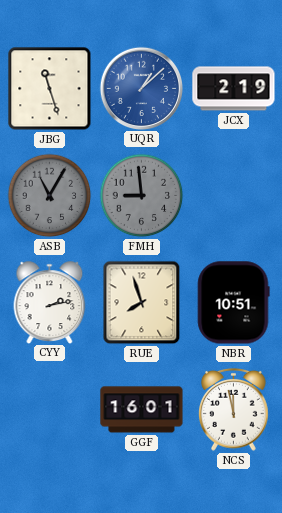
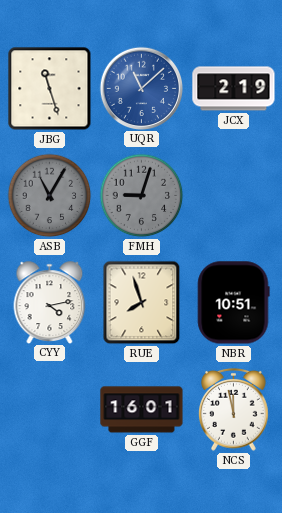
UQR: 1:08 -> 11:08 (141, 88)
FMH: 8:59 -> 9:03 (142, 196)
CYY: 2:13 -> 4:13 (50, 302)
